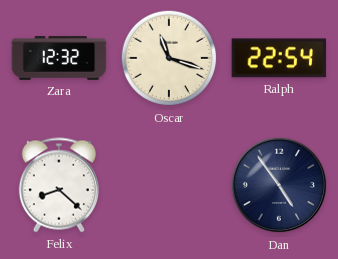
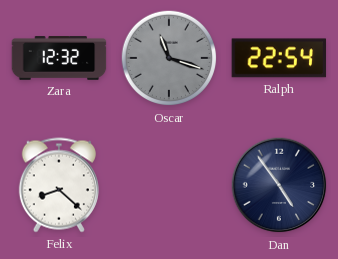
Oscar dial: cream -> grey (169, 58)
